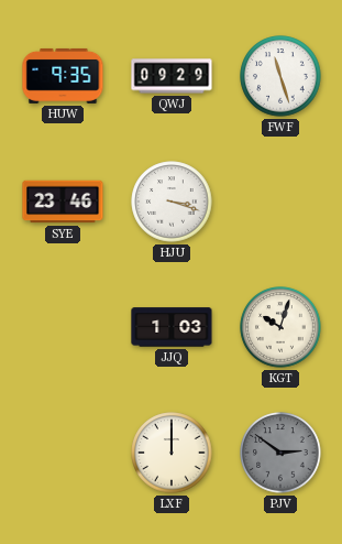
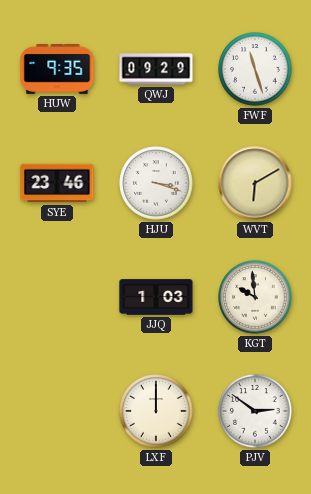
WVT: none -> 6:10 (255, 183)
KGT: 10:03 -> 9:59 (255, 297)
PJV dial: grey -> white (255, 411)
